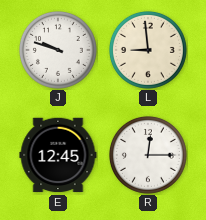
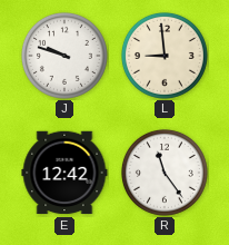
E: 12:45 -> 12:42 (64, 173)
R: 12:15 -> 11:24 (165, 173)
